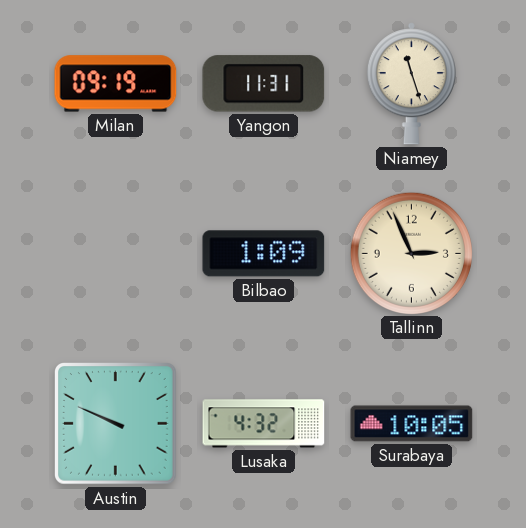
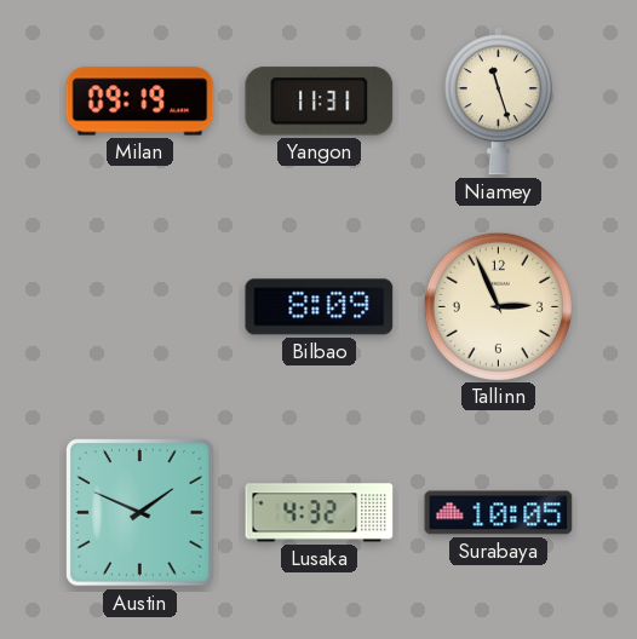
Bilbao: 1:09 -> 8:09 (320, 307)
Austin: 9:49 -> 1:49 (140, 513)
